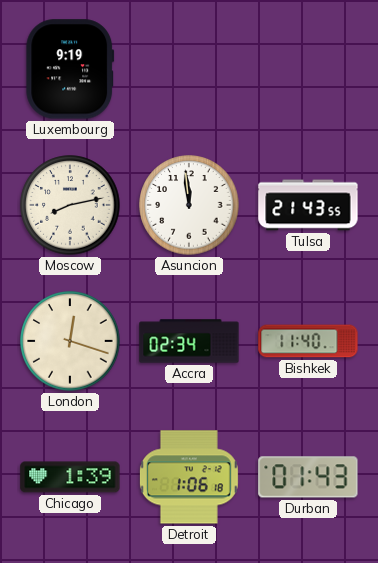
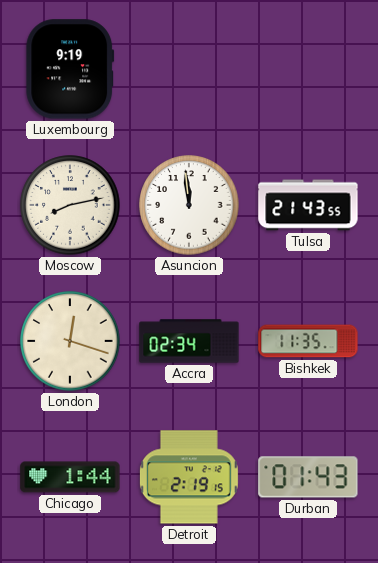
Bishkek: 11:40 -> 11:35 (308, 341)
Chicago: 1:39 -> 1:44 (70, 477)
Detroit: 1:06 -> 2:19 (189, 477)
